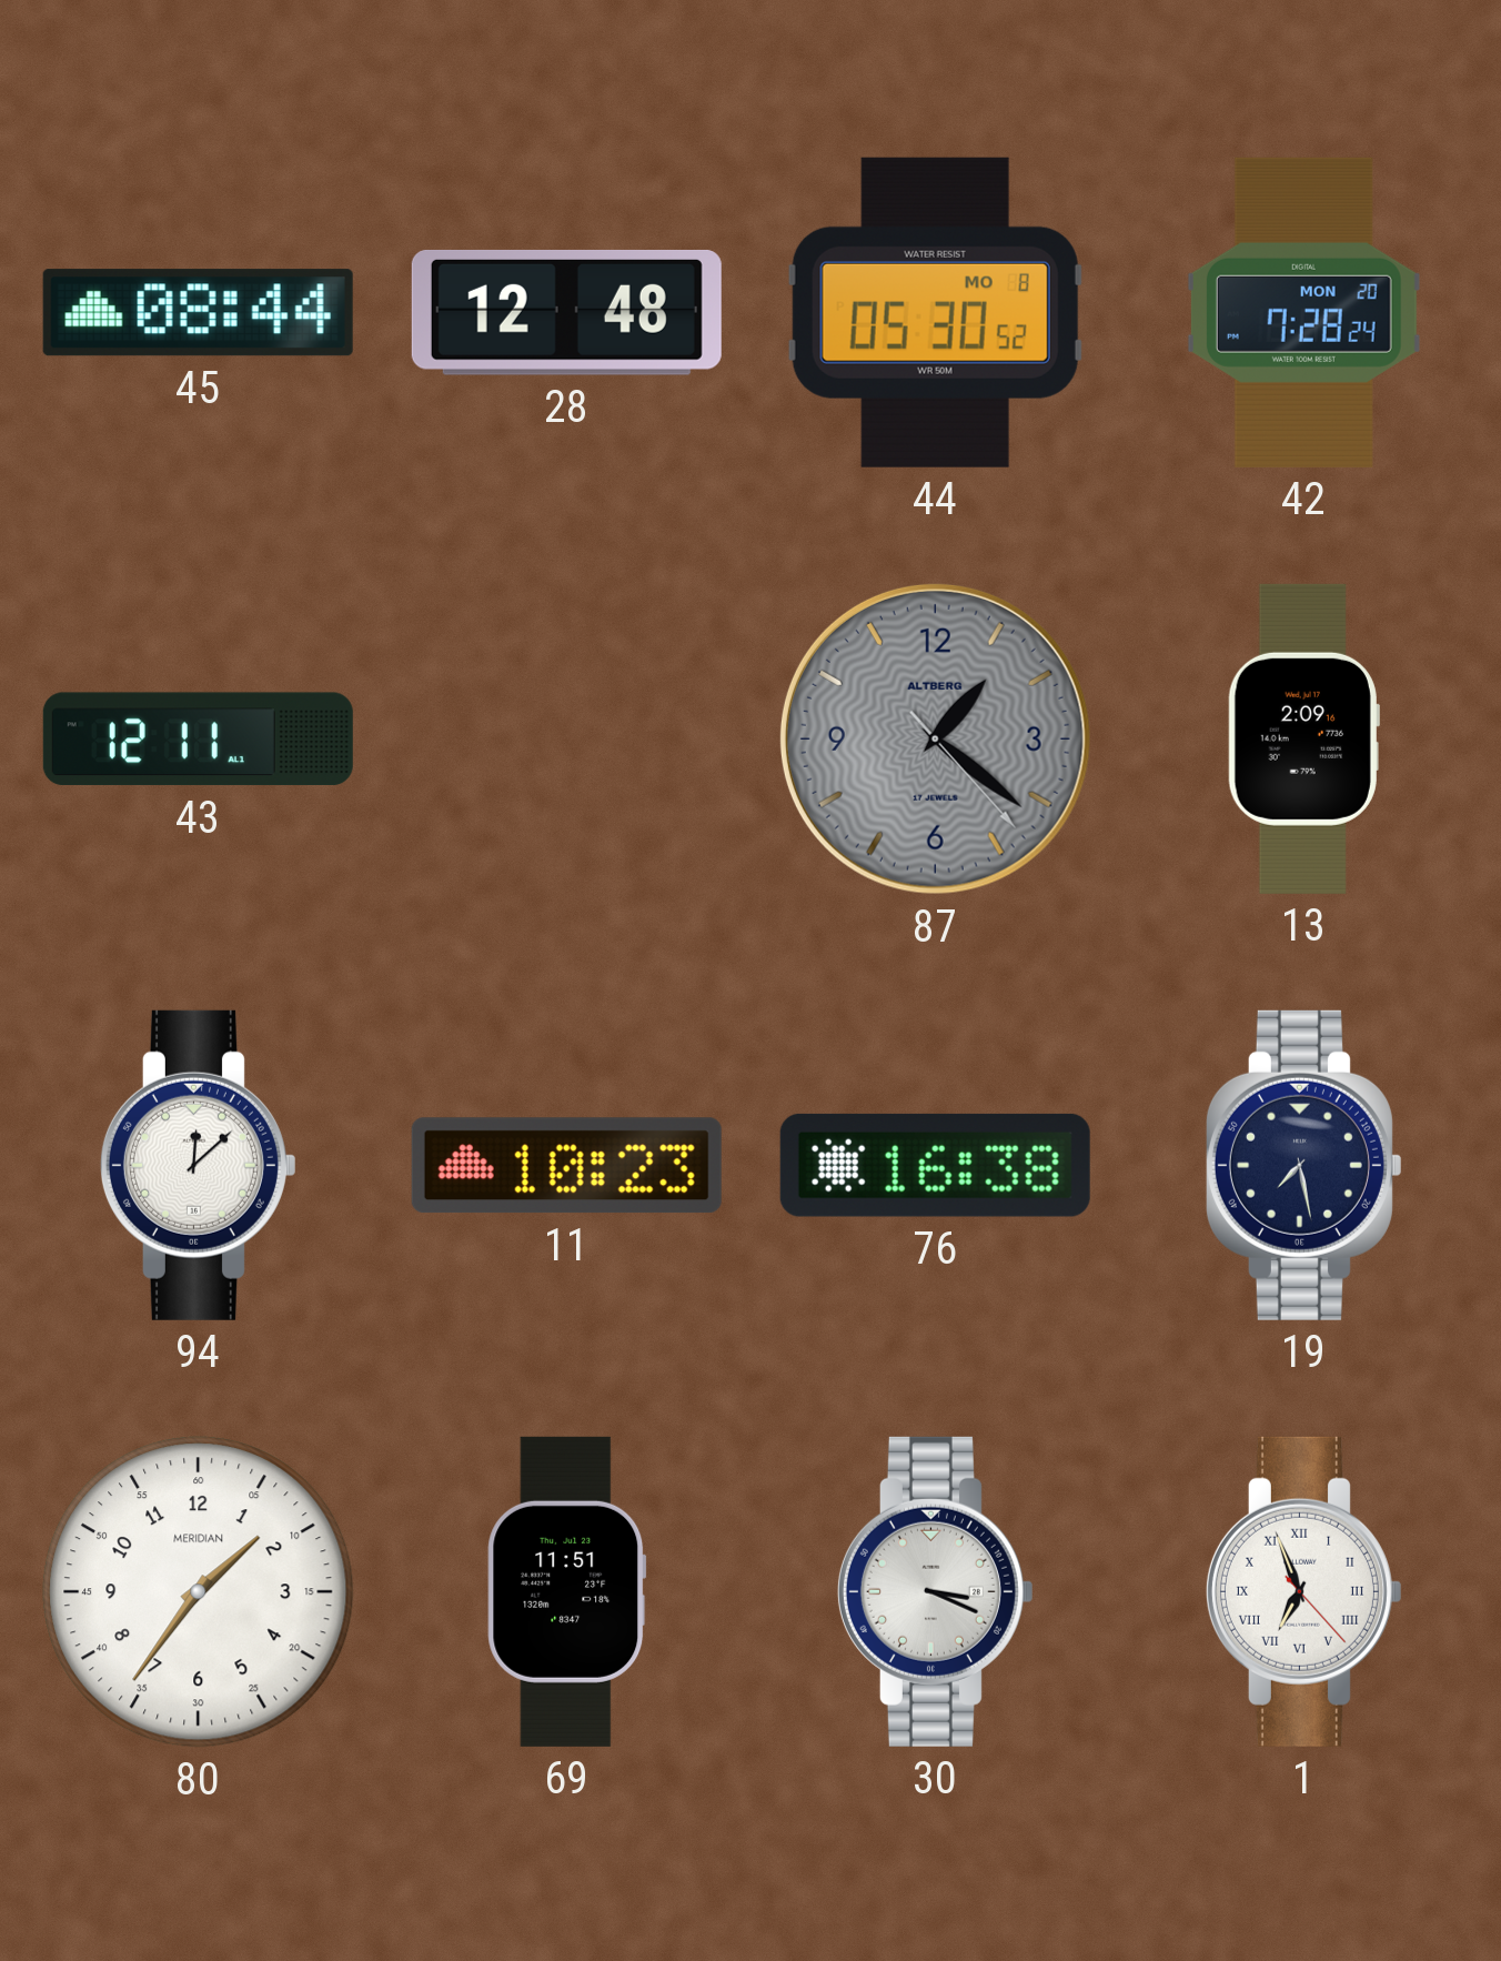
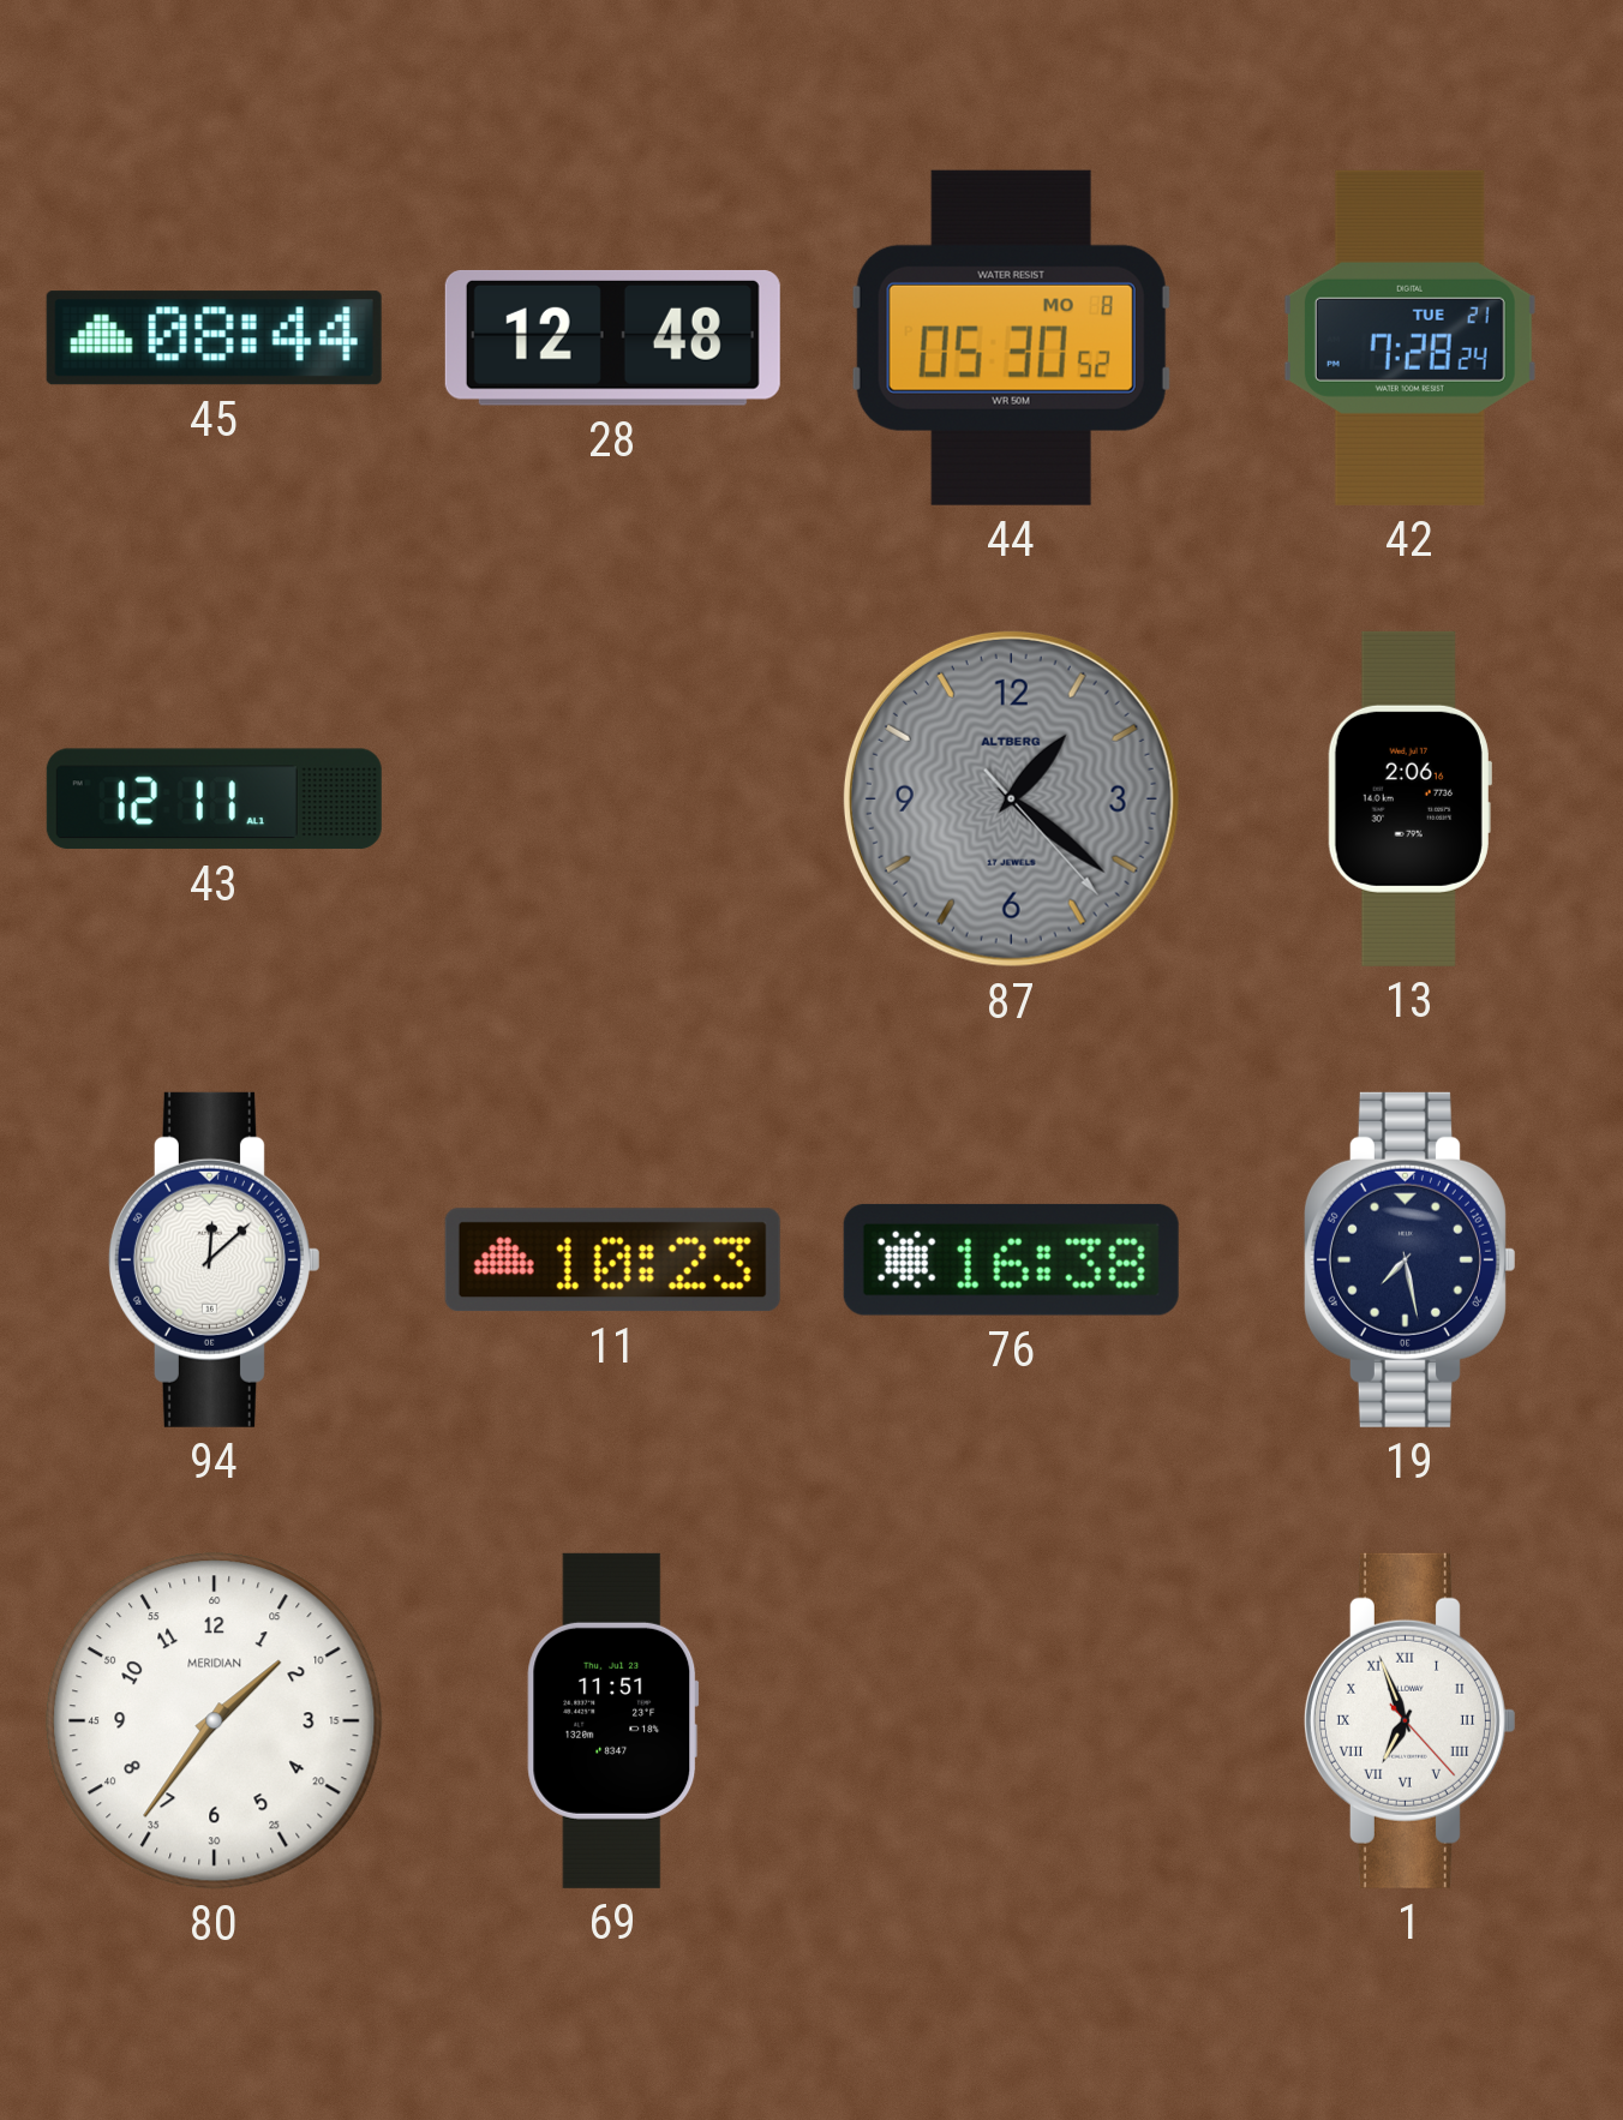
42 date: MON 20 -> TUE 21 (1409, 337)
13: 2:09 -> 2:06 (1409, 798)
30: 3:19 -> none (935, 1591)
